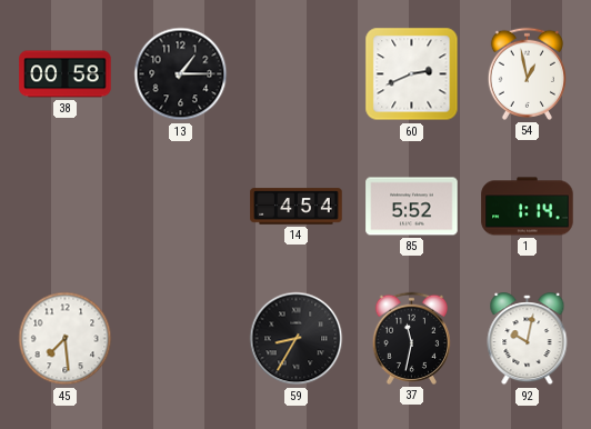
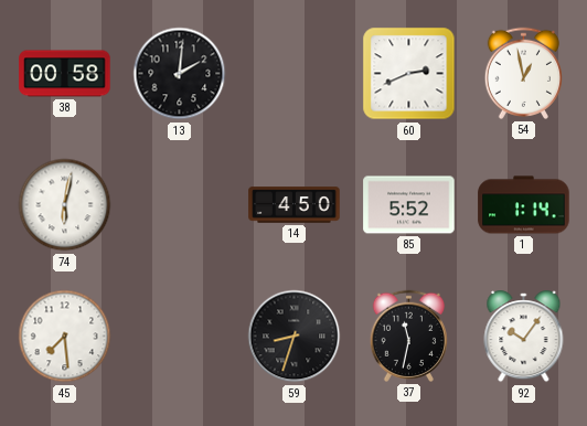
13: 1:15 -> 2:01 (180, 74)
74: none -> 6:02 (65, 205)
14: 4:54 -> 4:50 (295, 205)
59: 8:35 -> 8:33 (295, 337)
92: 10:02 -> 10:06 (524, 337)
